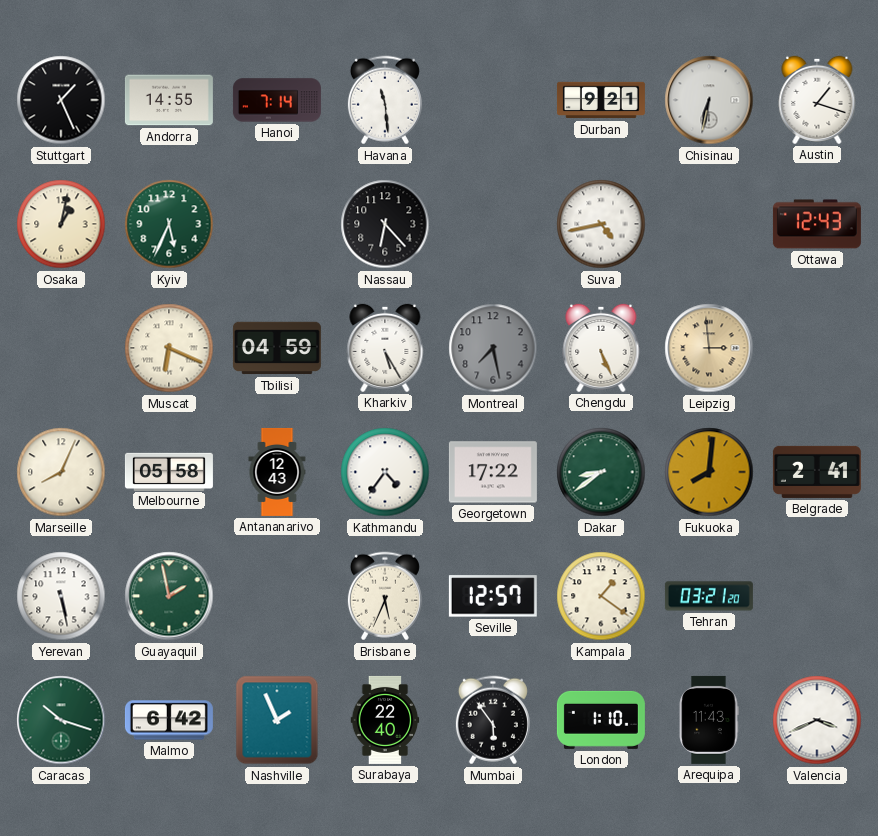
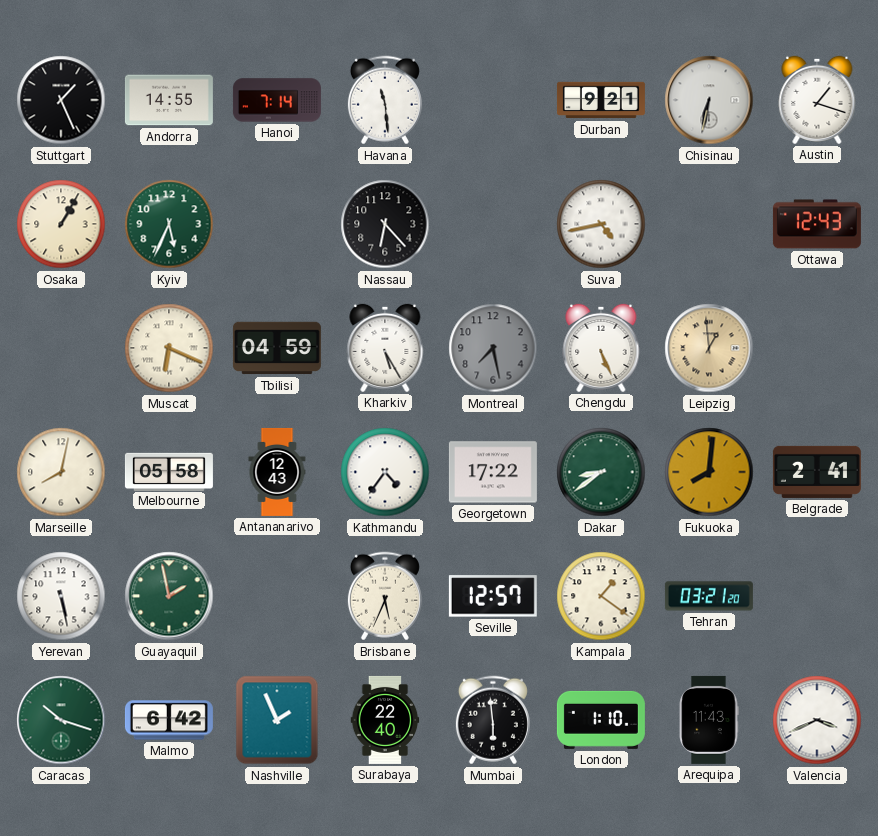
Osaka: 1:02 -> 1:05 (61, 224)
Leipzig: 2:59 -> 12:59 (709, 348)
Marseille: 8:04 -> 8:02 (61, 472)
Mumbai: 5:54 -> 5:59 (493, 720)
